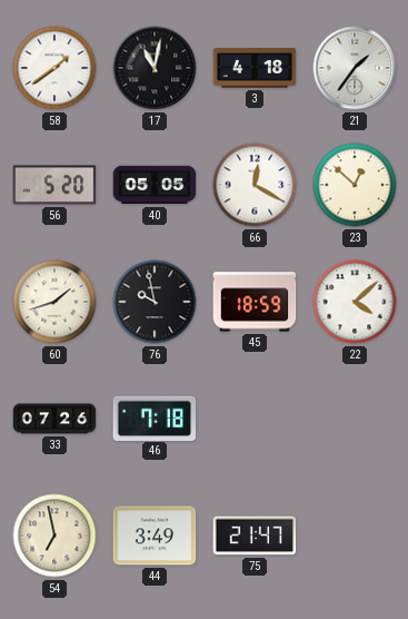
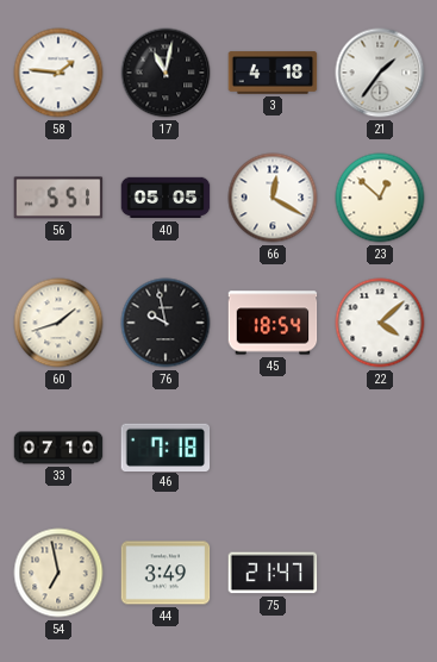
58: 1:39 -> 1:46 (58, 73)
56: 5:20 -> 5:51 (58, 198)
45: 18:59 -> 18:54 (273, 323)
33: 07:26 -> 07:10 (58, 448)
